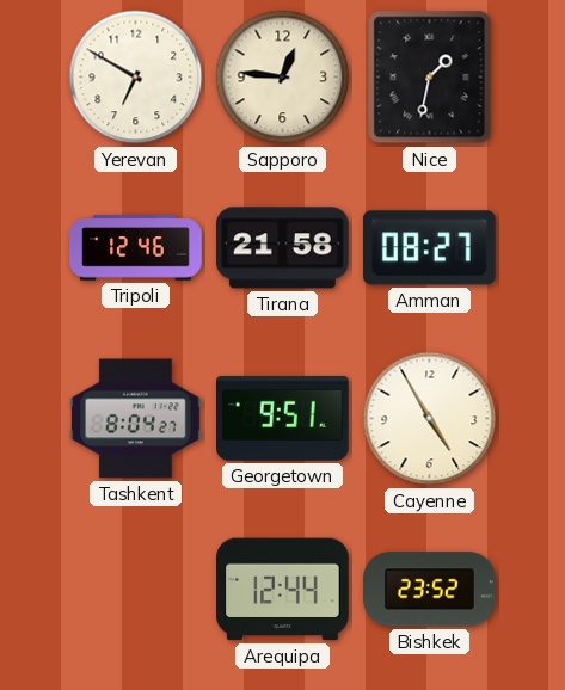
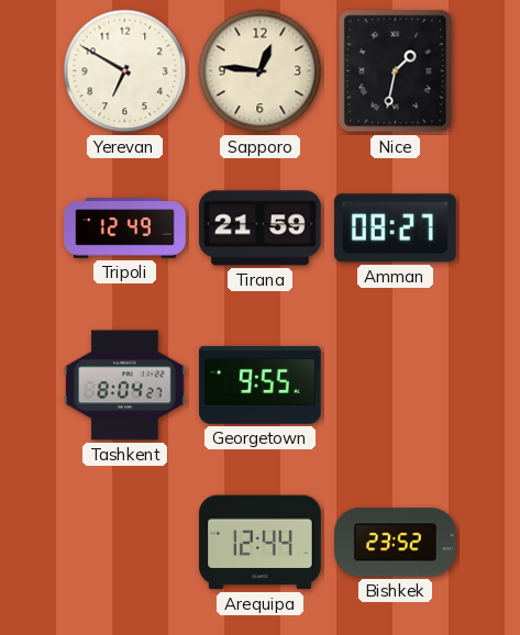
Tripoli: 12:46 -> 12:49 (125, 229)
Tirana: 21:58 -> 21:59 (261, 229)
Georgetown: 9:51 -> 9:55 (261, 385)
Cayenne: 4:55 -> none (430, 419)
